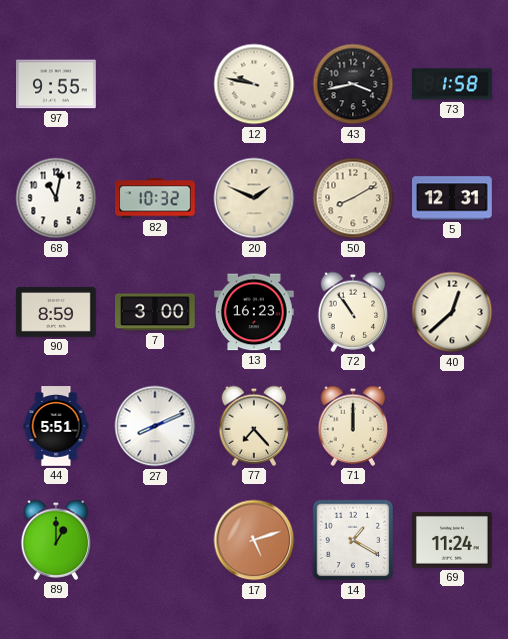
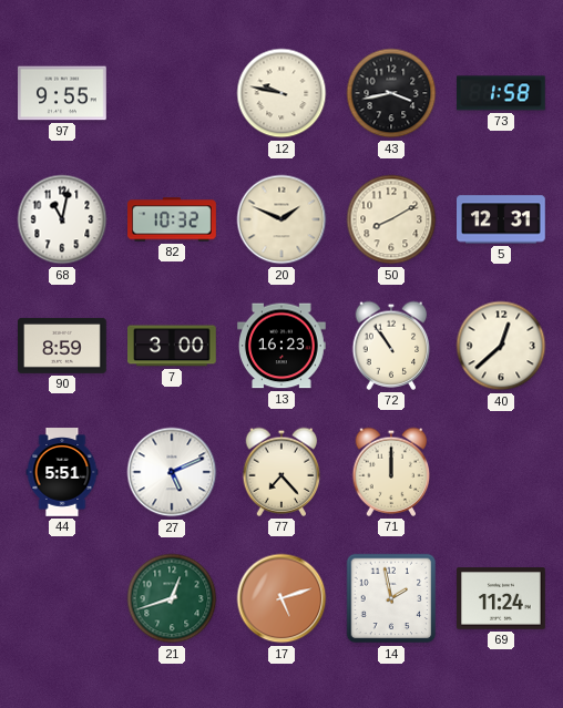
27: 8:11 -> 5:11 (172, 472)
89: 1:00 -> none (56, 540)
21: none -> 12:42 (172, 598)
14: 1:20 -> 1:58 (391, 598)
